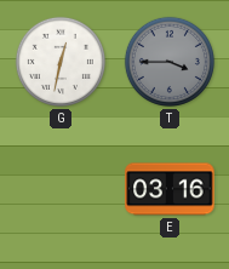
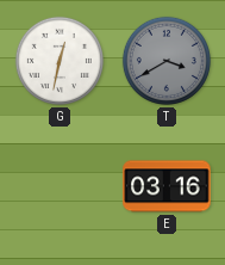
T: 3:45 -> 3:40 (167, 61)
